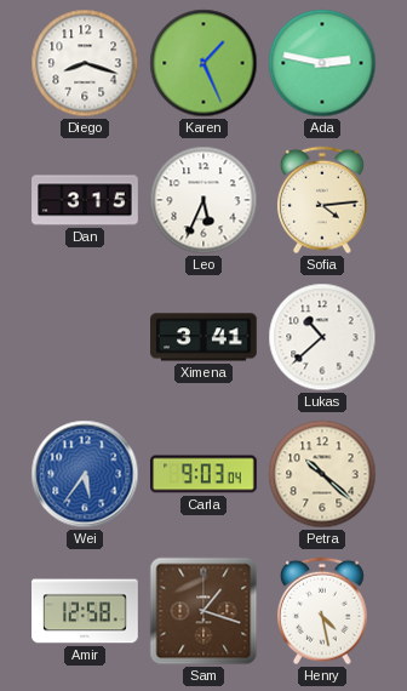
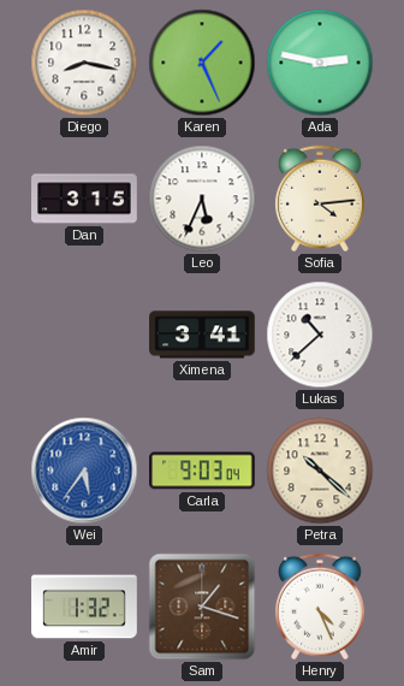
Diego: 8:18 -> 8:17 (84, 63)
Amir: 12:58 -> 1:32 (84, 607)
Henry: 4:28 -> 4:26 (320, 607)
